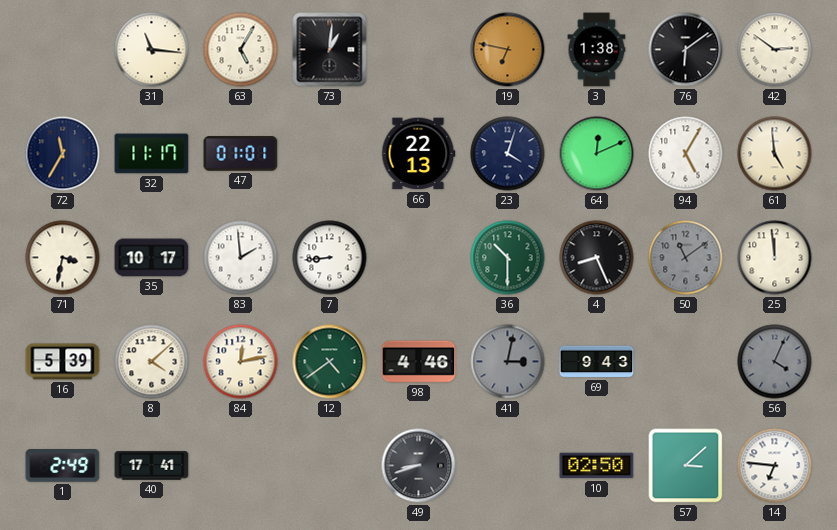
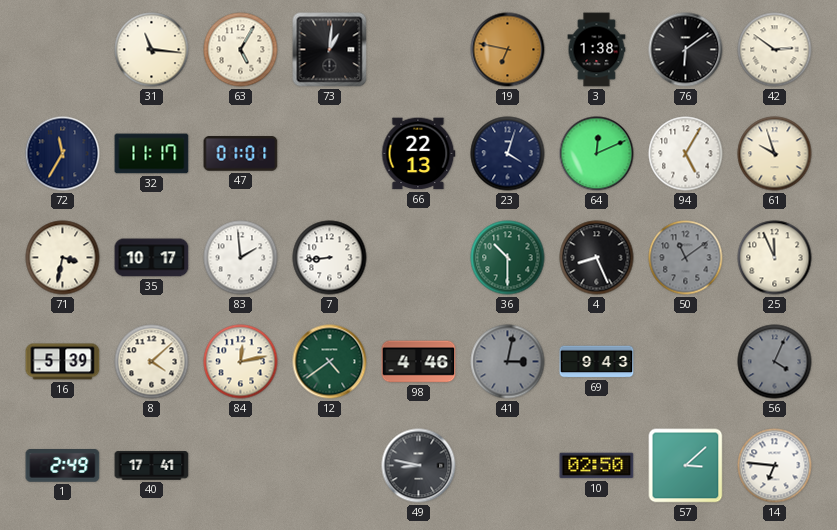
61: 4:59 -> 9:57 (775, 154)
25: 11:59 -> 11:56 (775, 258)
49: 8:42 -> 8:47 (419, 466)
